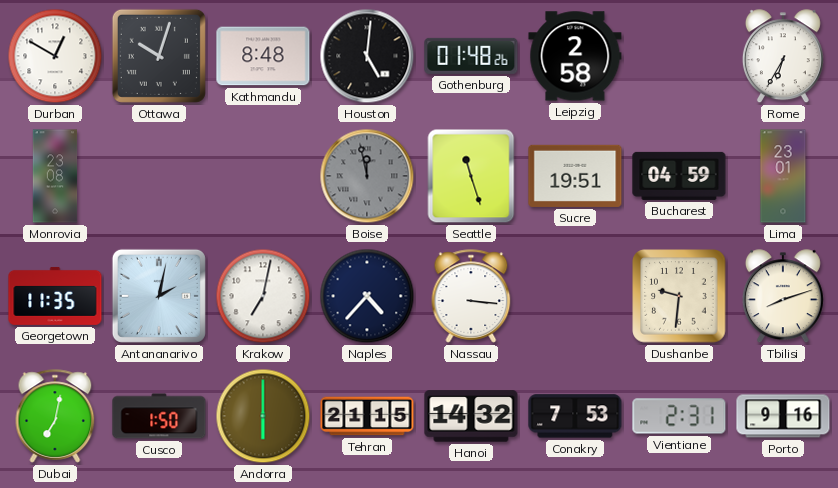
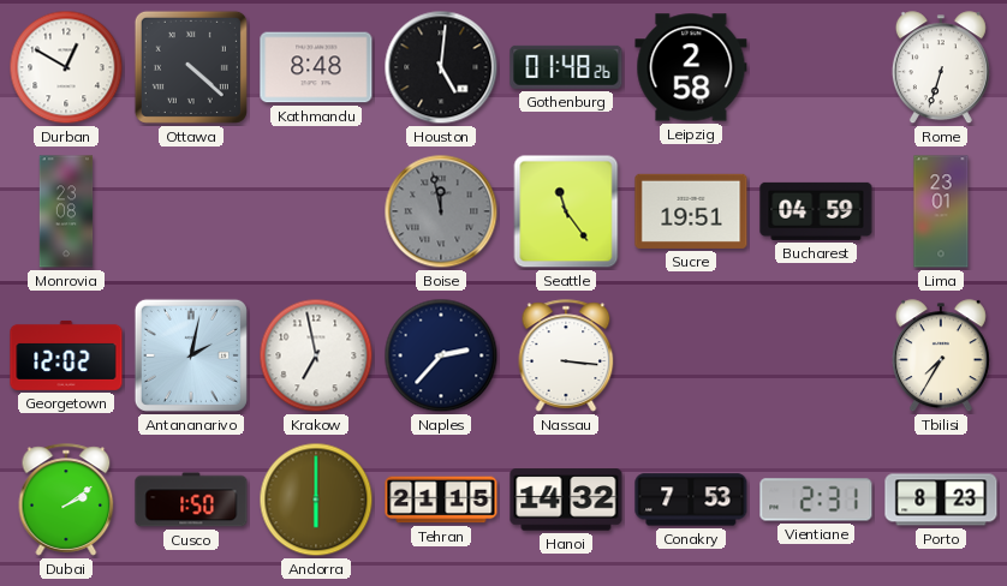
Ottawa: 10:03 -> 4:22 (191, 67)
Rome: 6:35 -> 6:33 (941, 68)
Seattle: 11:27 -> 11:24 (566, 211)
Georgetown: 11:35 -> 12:02 (66, 355)
Krakow: 7:02 -> 6:58 (316, 355)
Naples: 4:37 -> 2:37 (441, 355)
Dushanbe: 9:31 -> none (679, 296)
Tbilisi: 8:12 -> 7:35 (941, 357)
Dubai: 7:02 -> 2:09 (66, 500)
Porto: 9:16 -> 8:23 (941, 500)
